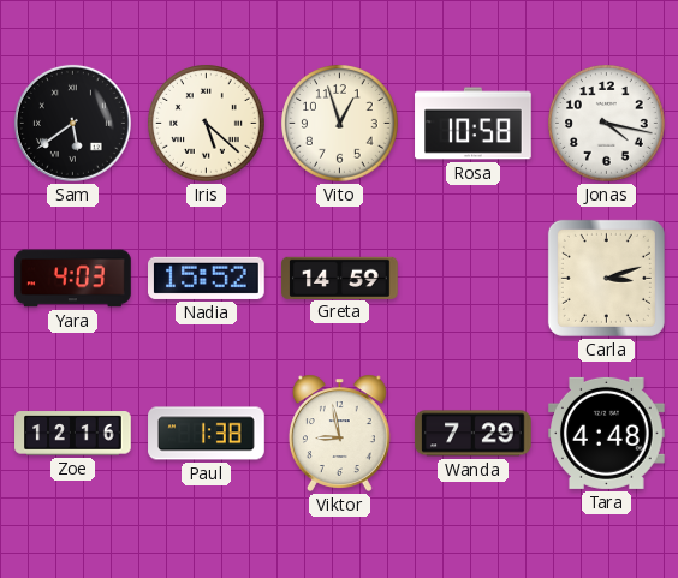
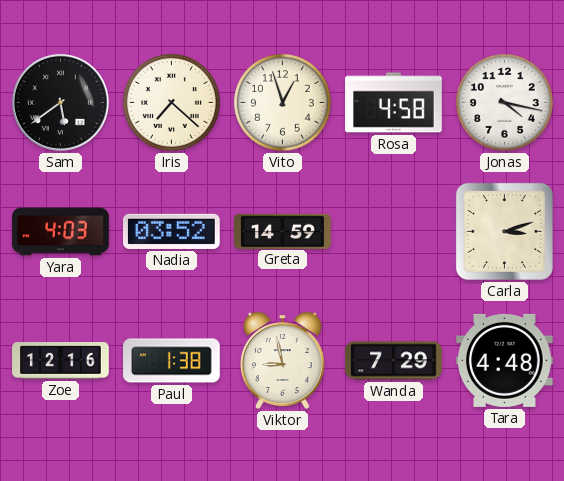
Iris: 5:22 -> 7:22 (172, 103)
Rosa: 10:58 -> 4:58 (394, 103)
Nadia: 15:52 -> 03:52 (172, 231)
